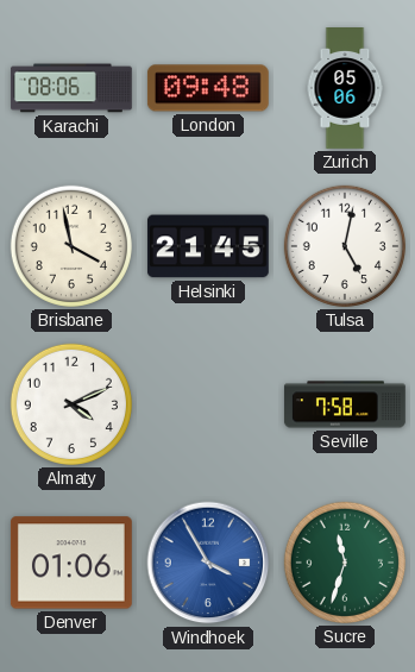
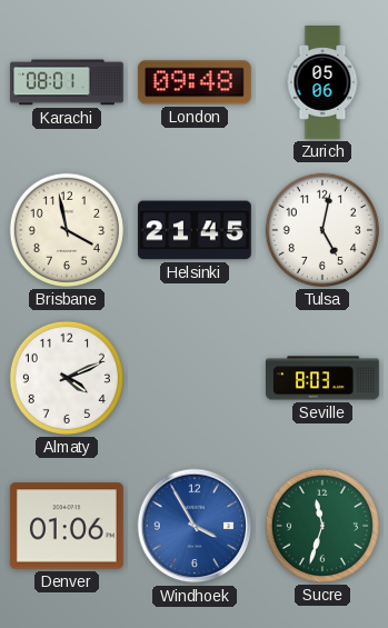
Karachi: 08:06 -> 08:01 (68, 82)
Seville: 7:58 -> 8:03 (322, 378)
